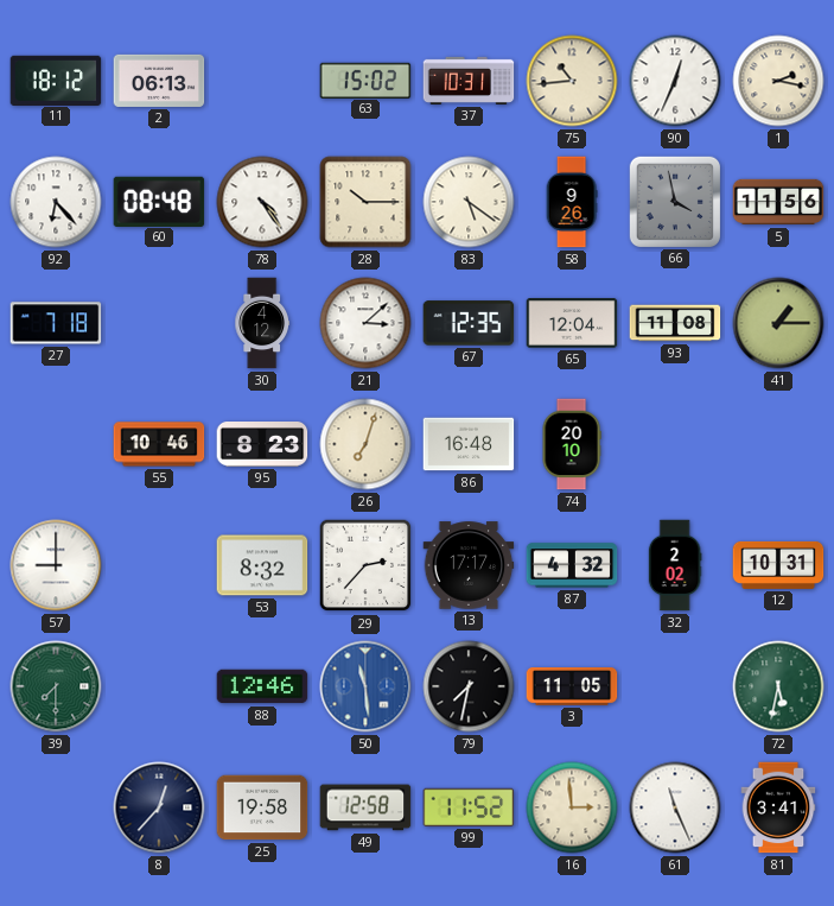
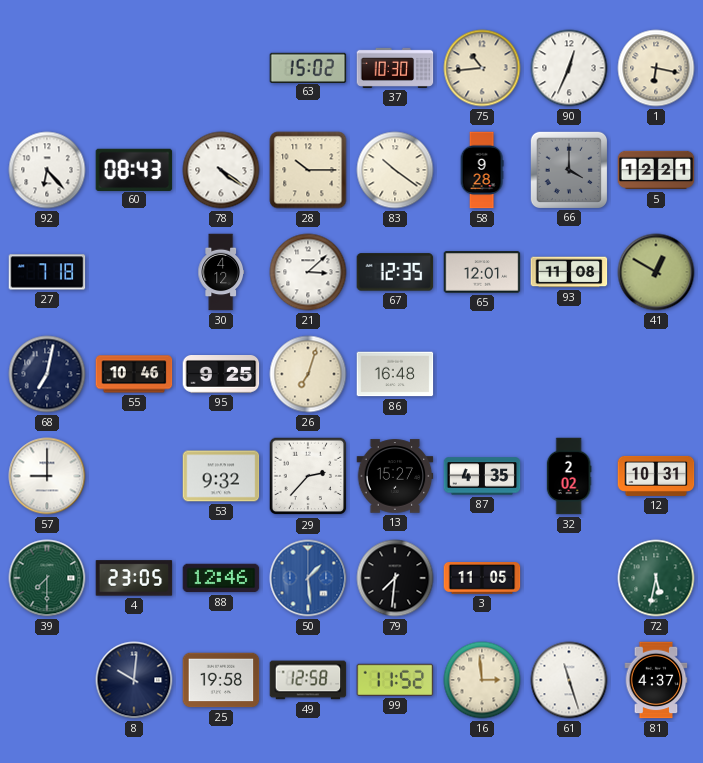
11: 18:12 -> none (56, 80)
2: 06:13 -> none (159, 81)
37: 10:31 -> 10:30 (395, 68)
1: 2:17 -> 6:17 (656, 68)
60: 08:48 -> 08:43 (134, 169)
78: 4:24 -> 4:21 (221, 170)
83: 5:21 -> 10:21 (395, 170)
58: 9:26 -> 9:28 (482, 170)
66: 3:58 -> 4:00 (568, 169)
5: 11:56 -> 12:21 (656, 170)
65: 12:04 -> 12:01 (482, 272)
41: 1:15 -> 12:50 (656, 272)
68: none -> 7:02 (47, 374)
95: 8:23 -> 9:25 (221, 375)
74: 20:10 -> none (572, 444)
53: 8:32 -> 9:32 (221, 476)
13: 17:17 -> 15:27 (395, 476)
87: 4:32 -> 4:35 (482, 476)
4: none -> 23:05 (134, 578)
50: 11:29 -> 1:29 (308, 578)
79: 7:32 -> 7:31 (395, 578)
8: 12:37 -> 10:01 (134, 680)
61: 11:26 -> 11:27 (569, 680)
81: 3:41 -> 4:37 (656, 680)
